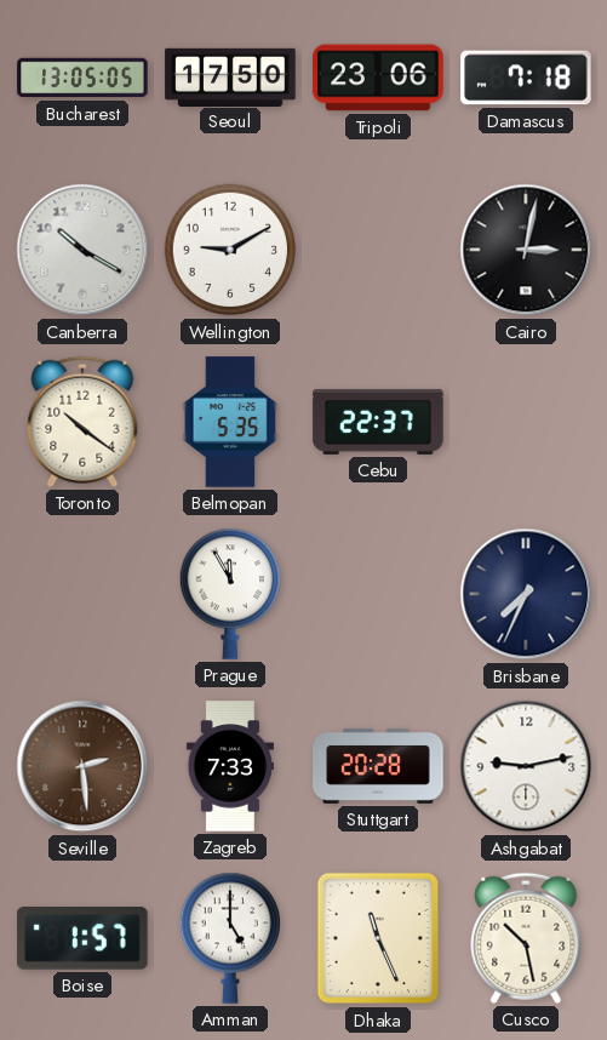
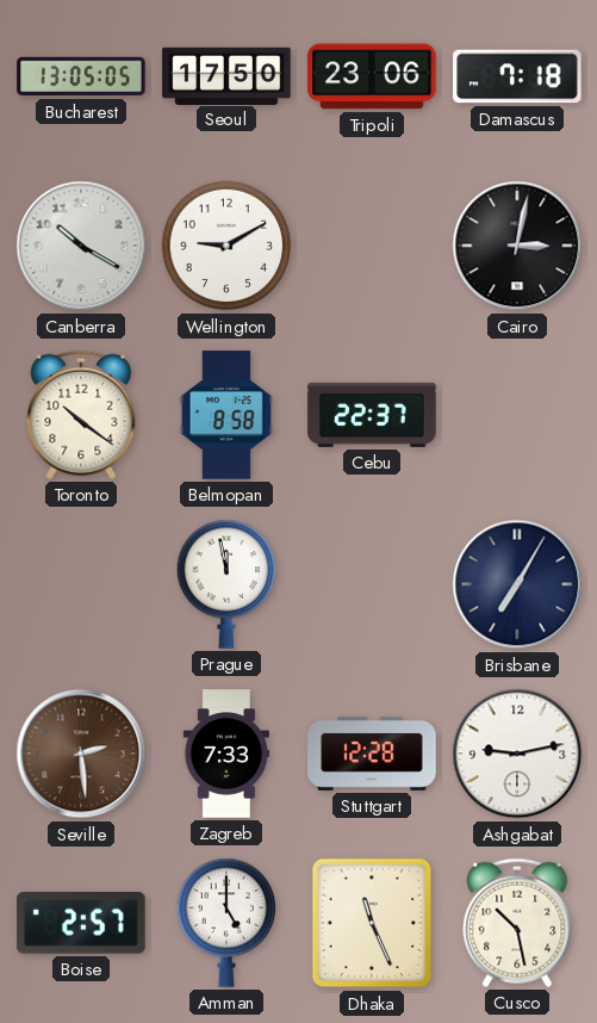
Belmopan: 5:35 -> 8:58 (226, 415)
Prague: 11:55 -> 11:58 (225, 584)
Brisbane: 7:34 -> 7:05 (517, 584)
Stuttgart: 20:28 -> 12:28 (372, 754)
Boise: 1:57 -> 2:57 (81, 924)
